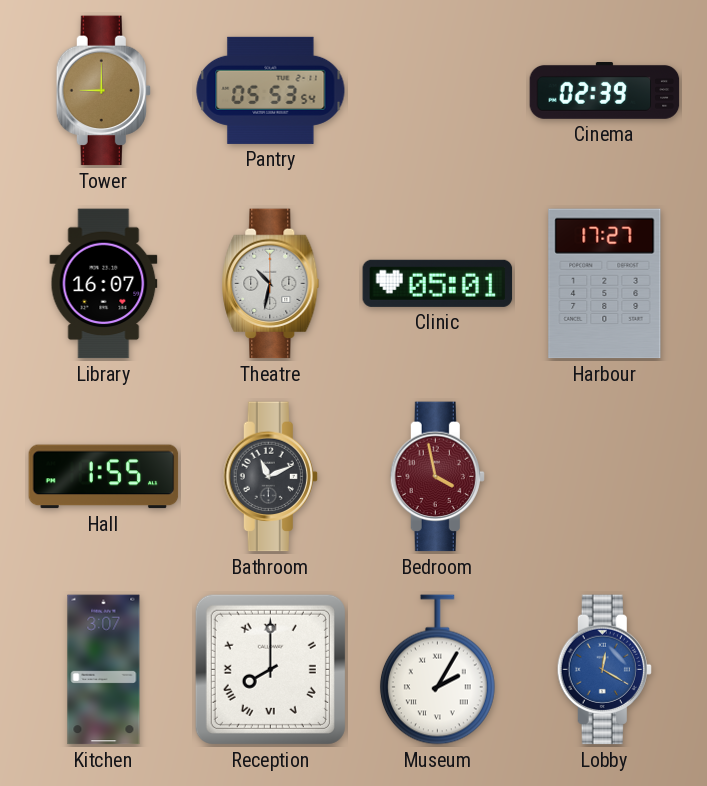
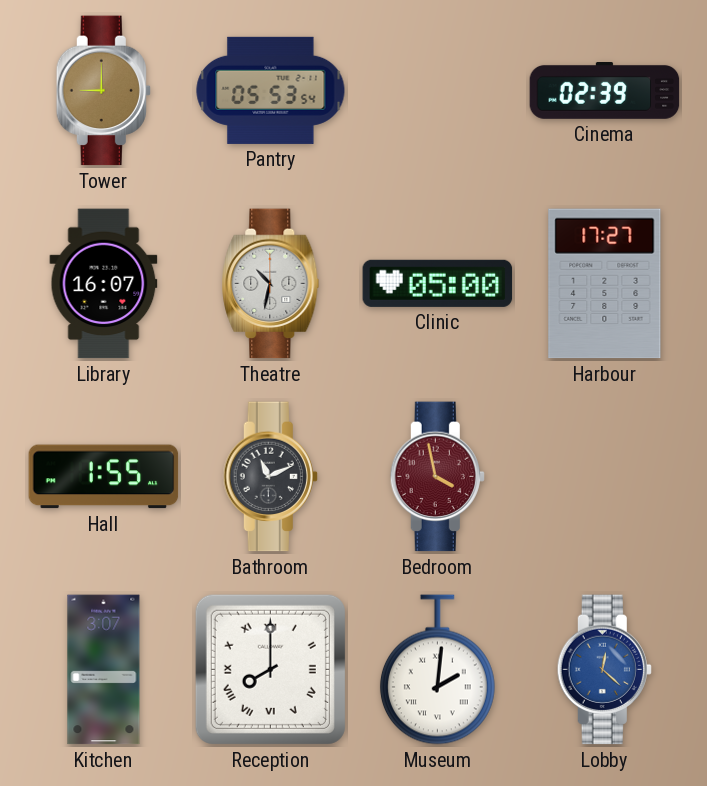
Clinic: 05:01 -> 05:00 (438, 283)
Museum: 2:05 -> 2:01 (437, 670)
Lobby: 12:20 -> 12:22 (604, 670)
